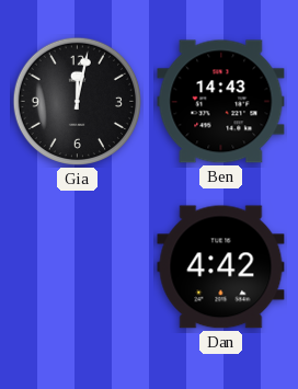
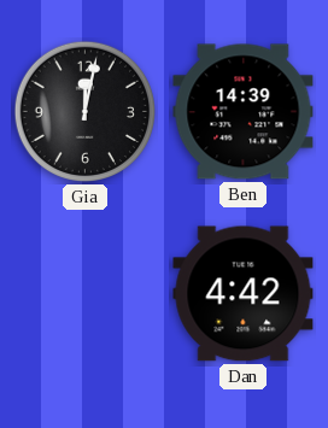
Ben: 14:43 -> 14:39 (244, 112)
